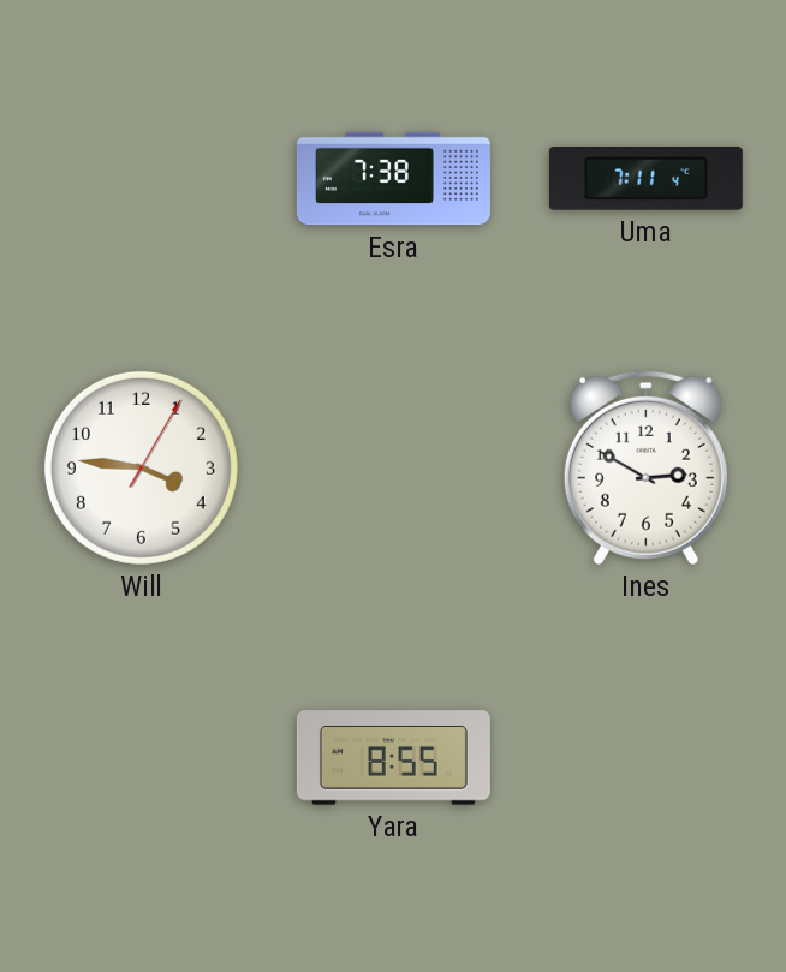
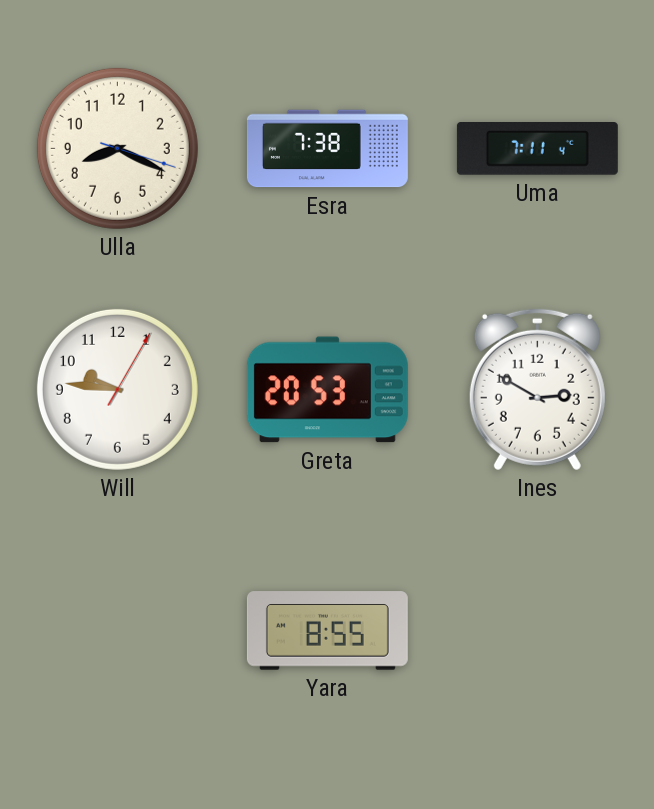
Ulla: none -> 8:19 (117, 148)
Will: 3:46 -> 9:46 (117, 389)
Greta: none -> 20:53 (327, 390)
